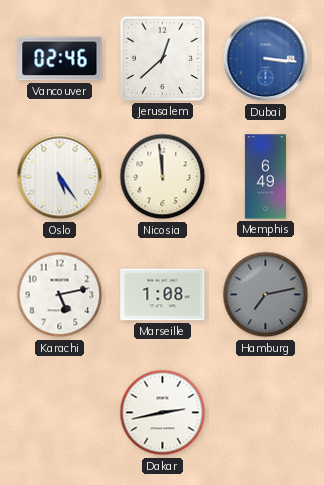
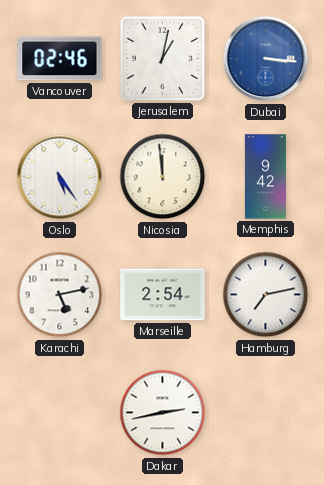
Jerusalem: 12:38 -> 1:02 (162, 58)
Memphis: 6:49 -> 9:42 (265, 177)
Marseille: 1:08 -> 2:54 (163, 295)
Hamburg dial: grey -> white (266, 295)
